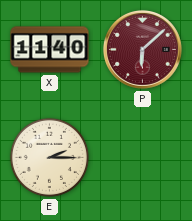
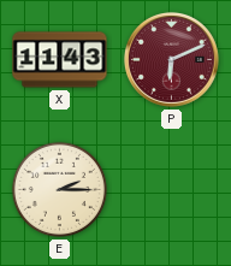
X: 11:40 -> 11:43 (60, 60)
P: 6:08 -> 6:11 (171, 59)
